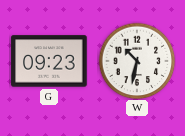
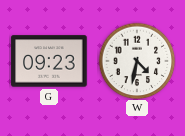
W: 10:32 -> 4:32 (137, 61)
